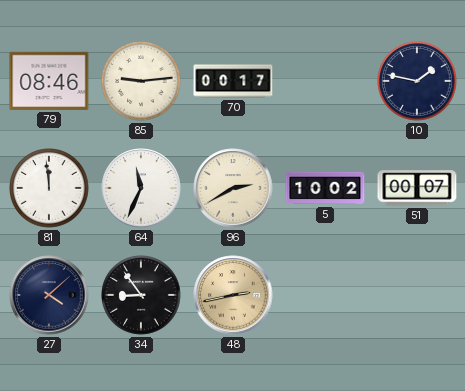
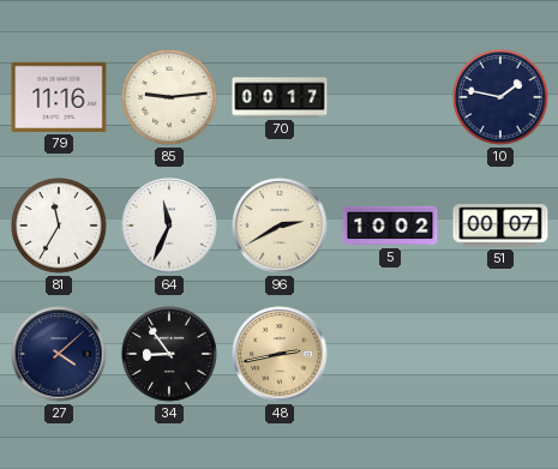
79: 08:46 -> 11:16 (59, 97)
81: 11:59 -> 11:35 (59, 226)
